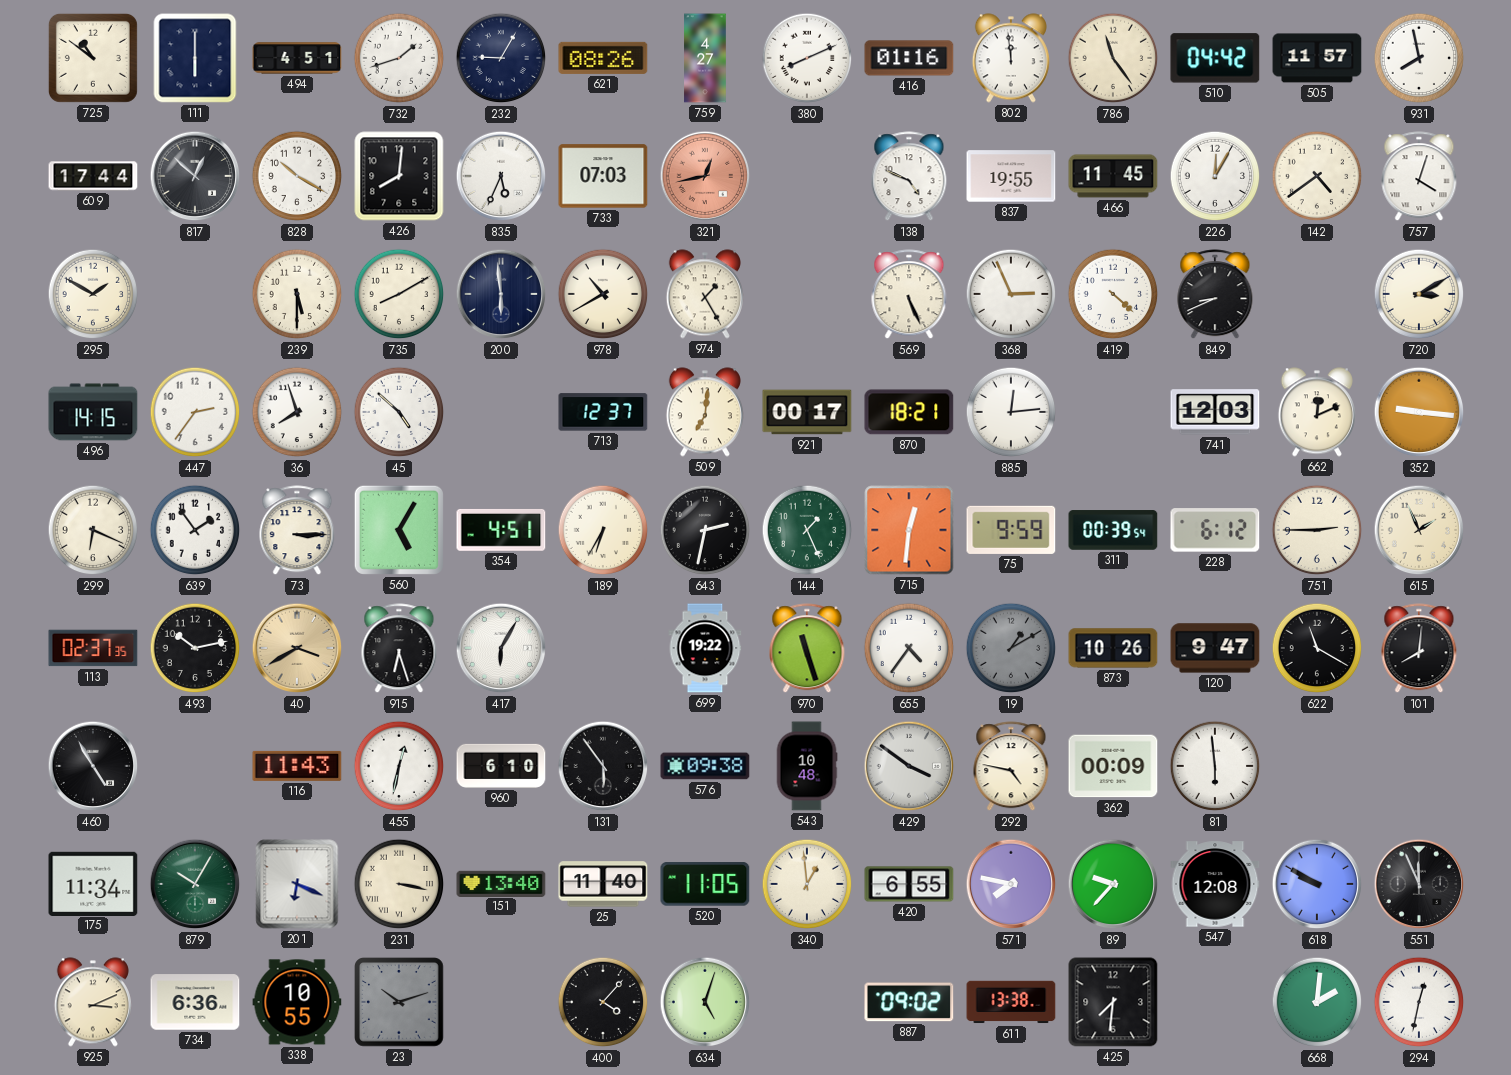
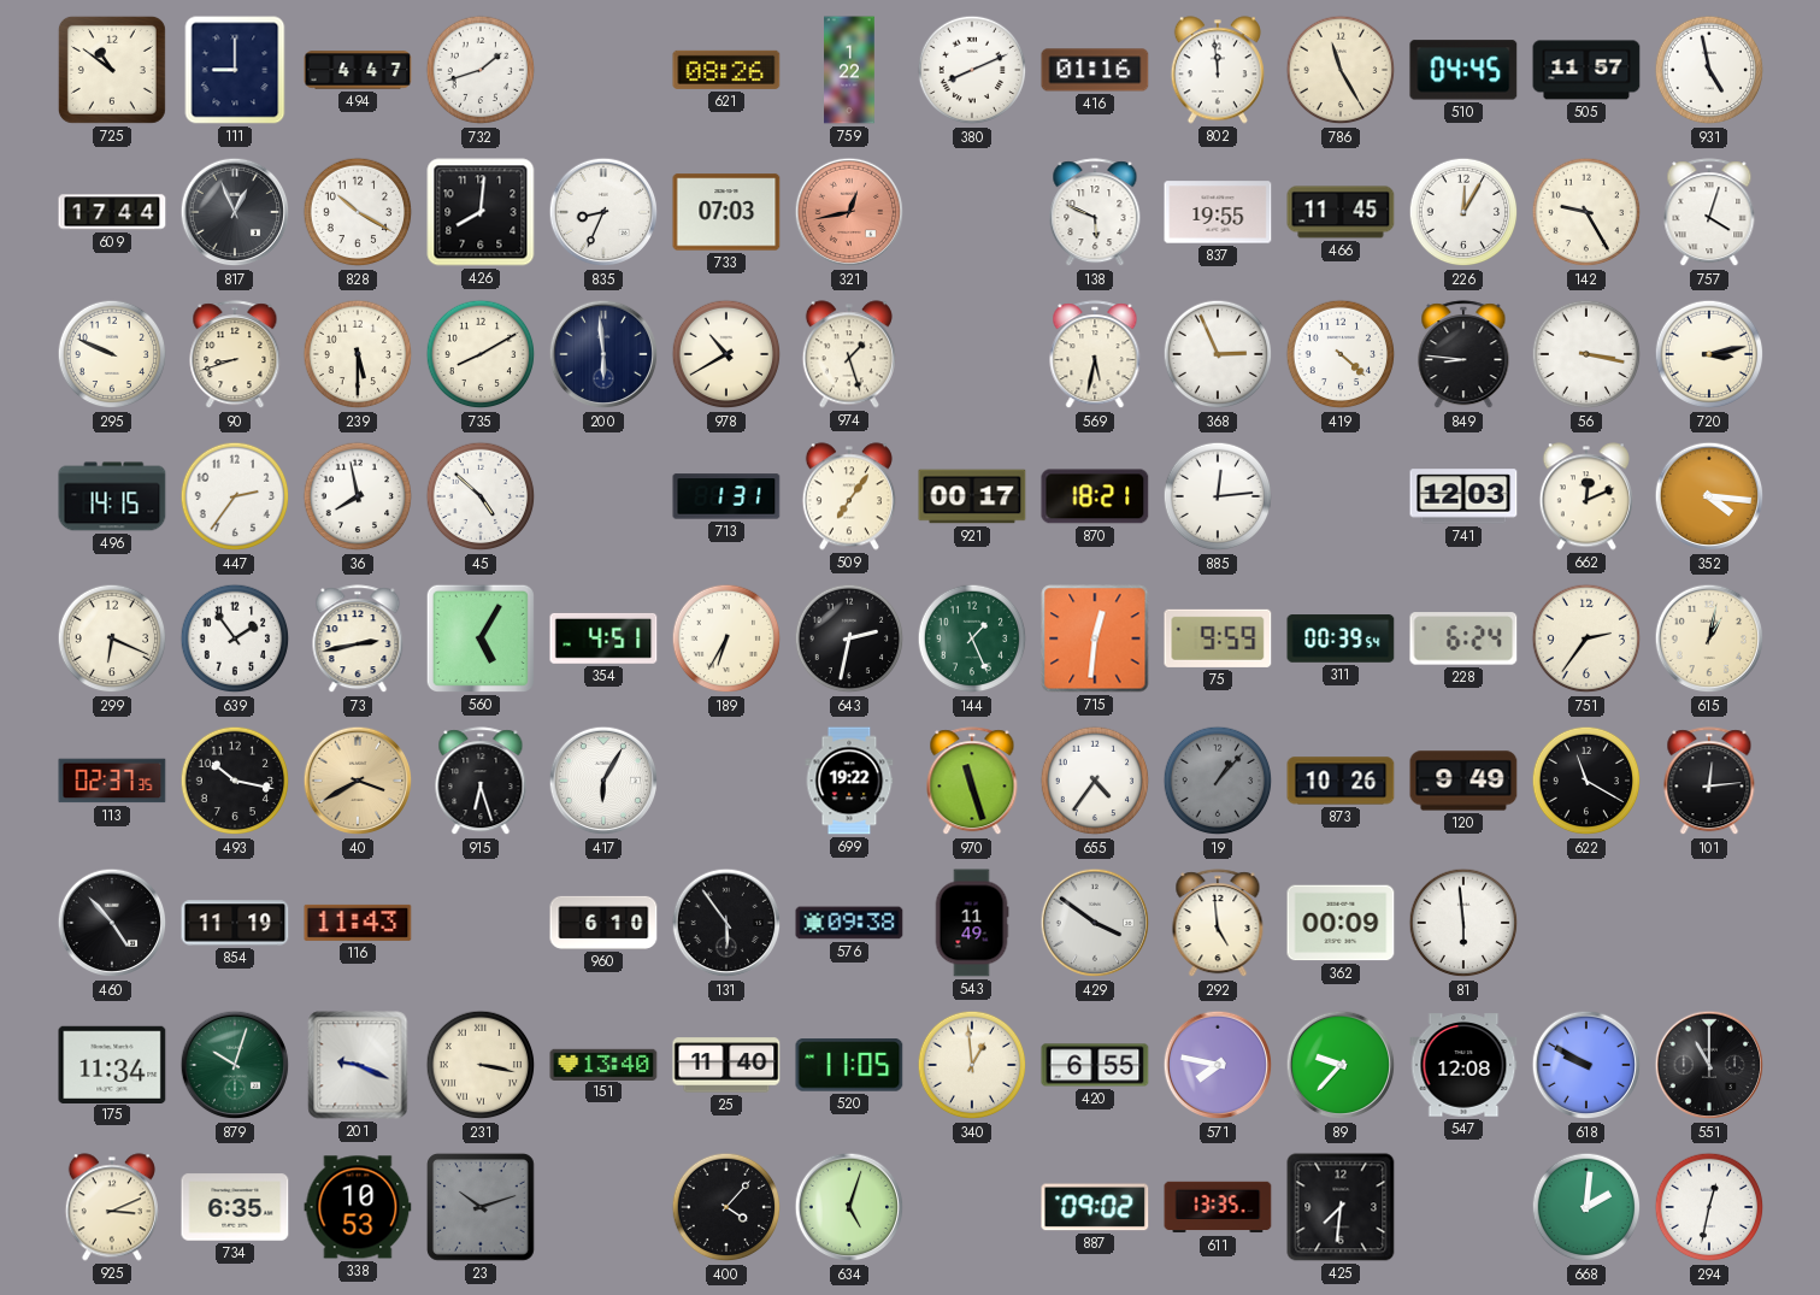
111: 6:00 -> 9:00 (235, 70)
494: 4:51 -> 4:47 (358, 70)
232: 9:05 -> none (501, 58)
759: 4:27 -> 1:22 (849, 70)
786: 11:24 -> 11:25 (1341, 70)
510: 04:42 -> 04:45 (1463, 70)
931: 7:58 -> 4:58 (1709, 70)
817: 12:52 -> 12:56 (235, 212)
835: 5:34 -> 8:34 (603, 212)
138: 4:49 -> 5:49 (1095, 213)
142: 4:39 -> 9:25 (1586, 212)
295: 1:50 -> 9:49 (112, 354)
90: none -> 8:42 (235, 355)
974: 1:25 -> 1:27 (849, 354)
569: 5:26 -> 5:32 (1095, 355)
849: 8:41 -> 8:46 (1463, 355)
56: none -> 3:17 (1586, 354)
720: 3:10 -> 3:13 (1709, 354)
36: 7:57 -> 7:58 (358, 496)
713: 12:37 -> 1:31 (726, 496)
509: 7:01 -> 7:06 (849, 496)
352: 9:16 -> 4:16 (1709, 496)
73: 3:15 -> 2:43 (358, 640)
228: 6:12 -> 6:24 (1463, 638)
751: 2:45 -> 2:36 (1586, 638)
615: 1:56 -> 1:02 (1709, 638)
493: 10:13 -> 10:17 (235, 781)
19: 1:10 -> 1:07 (1218, 781)
120: 9:47 -> 9:49 (1463, 781)
101: 8:01 -> 12:14 (1709, 782)
460: 4:55 -> 4:53 (112, 923)
854: none -> 11:19 (235, 923)
455: 12:32 -> none (399, 766)
543: 10:48 -> 11:49 (972, 923)
292: 4:47 -> 4:59 (1218, 924)
879: 10:05 -> 10:03 (235, 1065)
201: 6:19 -> 9:19 (358, 1065)
551: 11:56 -> 11:00 (1709, 1065)
734: 6:36 -> 6:35 (235, 1207)
338: 10:55 -> 10:53 (358, 1207)
611: 13:38 -> 13:35 (1218, 1207)
